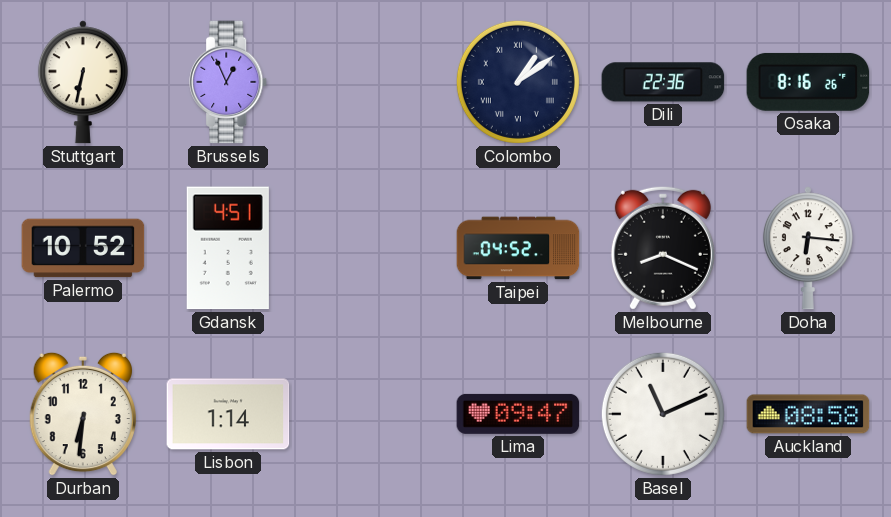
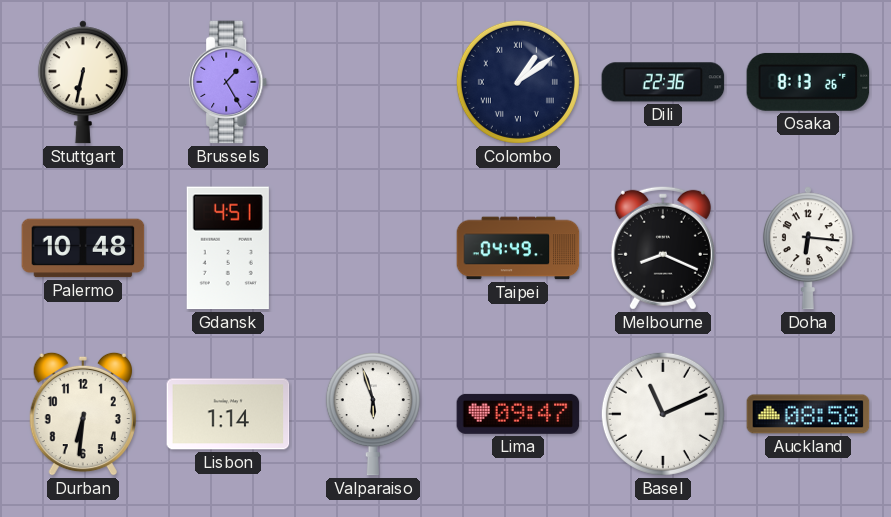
Brussels: 12:56 -> 1:25 (229, 82)
Osaka: 8:16 -> 8:13 (808, 82)
Palermo: 10:52 -> 10:48 (83, 248)
Taipei: 04:52 -> 04:49 (518, 248)
Valparaiso: none -> 5:57 (373, 414)
